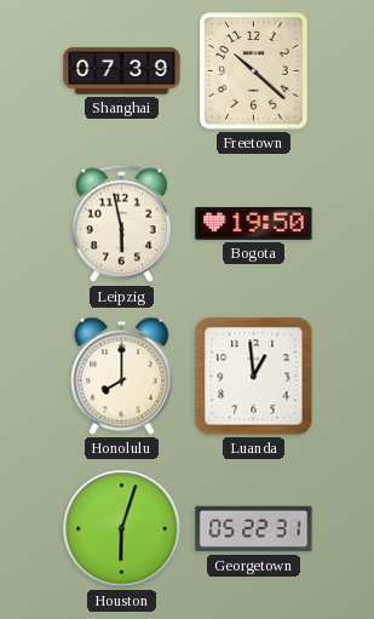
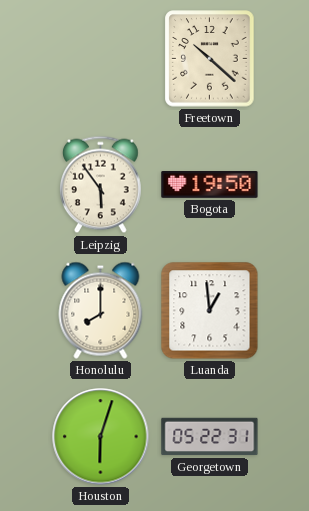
Shanghai: 07:39 -> none (122, 71)
Leipzig: 5:58 -> 5:54 (101, 185)
